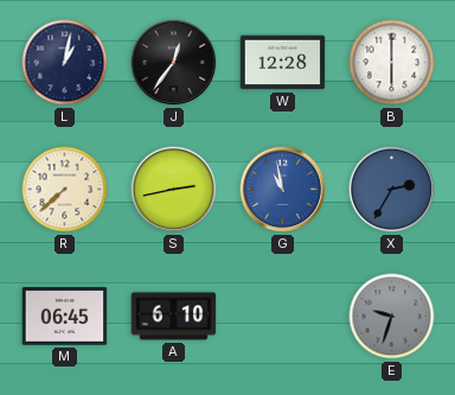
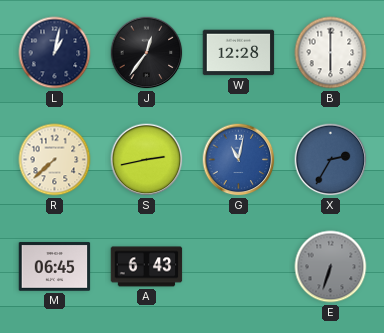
G: 10:58 -> 11:02 (239, 160)
A: 6:10 -> 6:43 (147, 267)
E: 9:33 -> 6:33 (331, 267)
